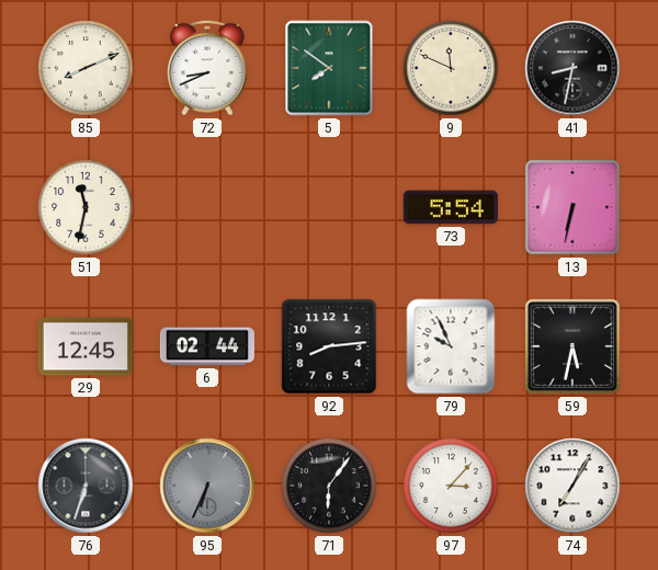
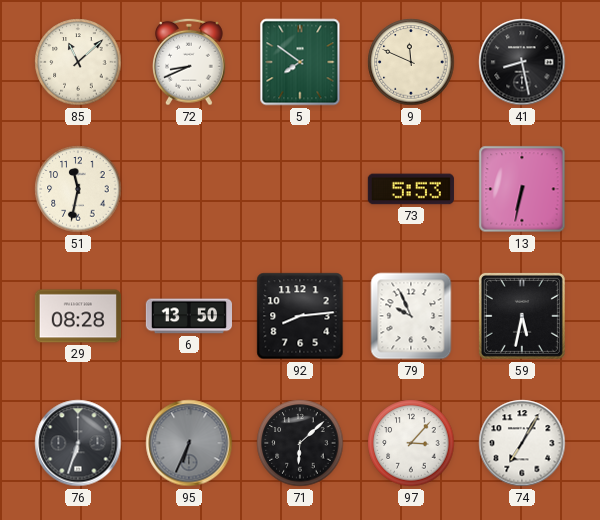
85: 8:11 -> 11:08 (78, 62)
41: 8:32 -> 8:28 (522, 62)
73: 5:54 -> 5:53 (411, 189)
29: 12:45 -> 08:28 (78, 316)
6: 02:44 -> 13:50 (188, 316)
71: 6:06 -> 6:08 (300, 443)
